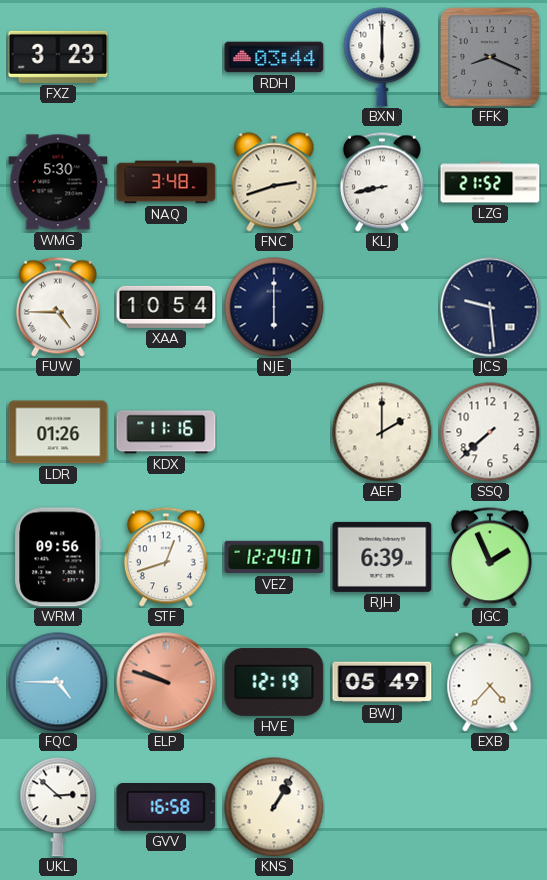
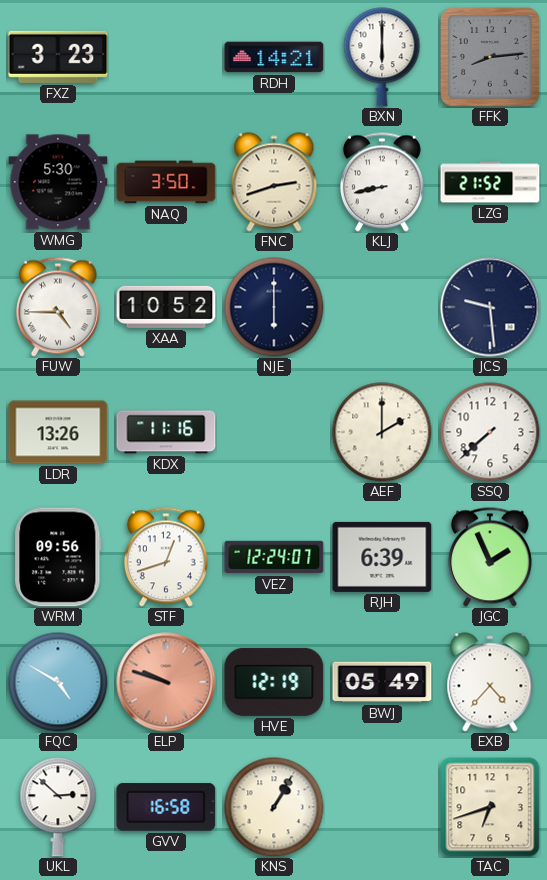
RDH: 03:44 -> 14:21 (274, 57)
FFK: 8:19 -> 8:14 (491, 58)
NAQ: 3:48 -> 3:50 (166, 182)
XAA: 10:54 -> 10:52 (166, 307)
LDR: 01:26 -> 13:26 (58, 432)
FQC: 4:45 -> 4:50 (58, 682)
TAC: none -> 6:42 (490, 807)
